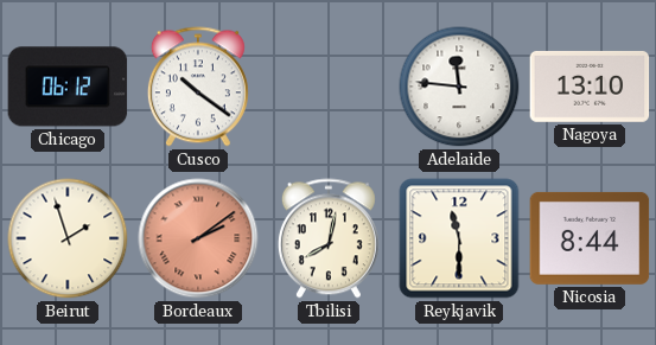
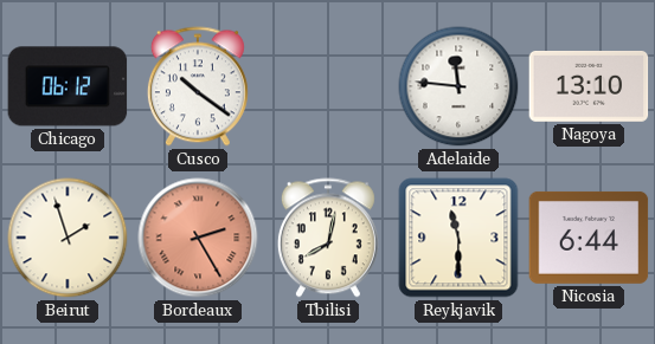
Bordeaux: 2:09 -> 2:25 (198, 238)
Nicosia: 8:44 -> 6:44 (589, 238)
